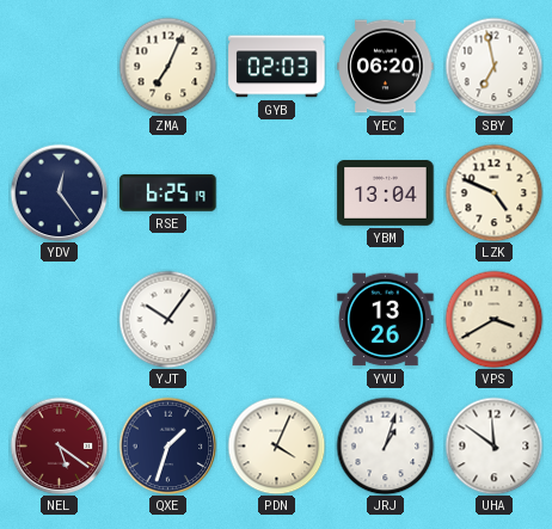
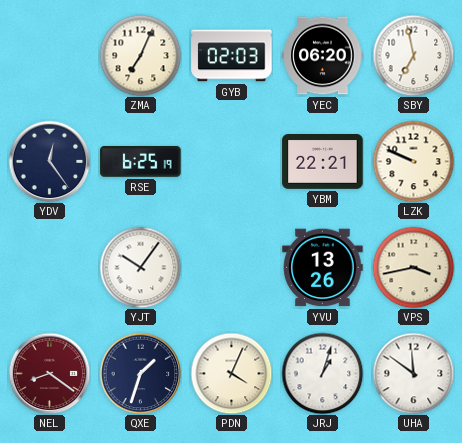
YBM: 13:04 -> 22:21 (323, 162)
LZK: 4:49 -> 9:49 (413, 161)
VPS: 3:40 -> 3:43 (413, 267)
NEL: 5:21 -> 8:21 (49, 373)
